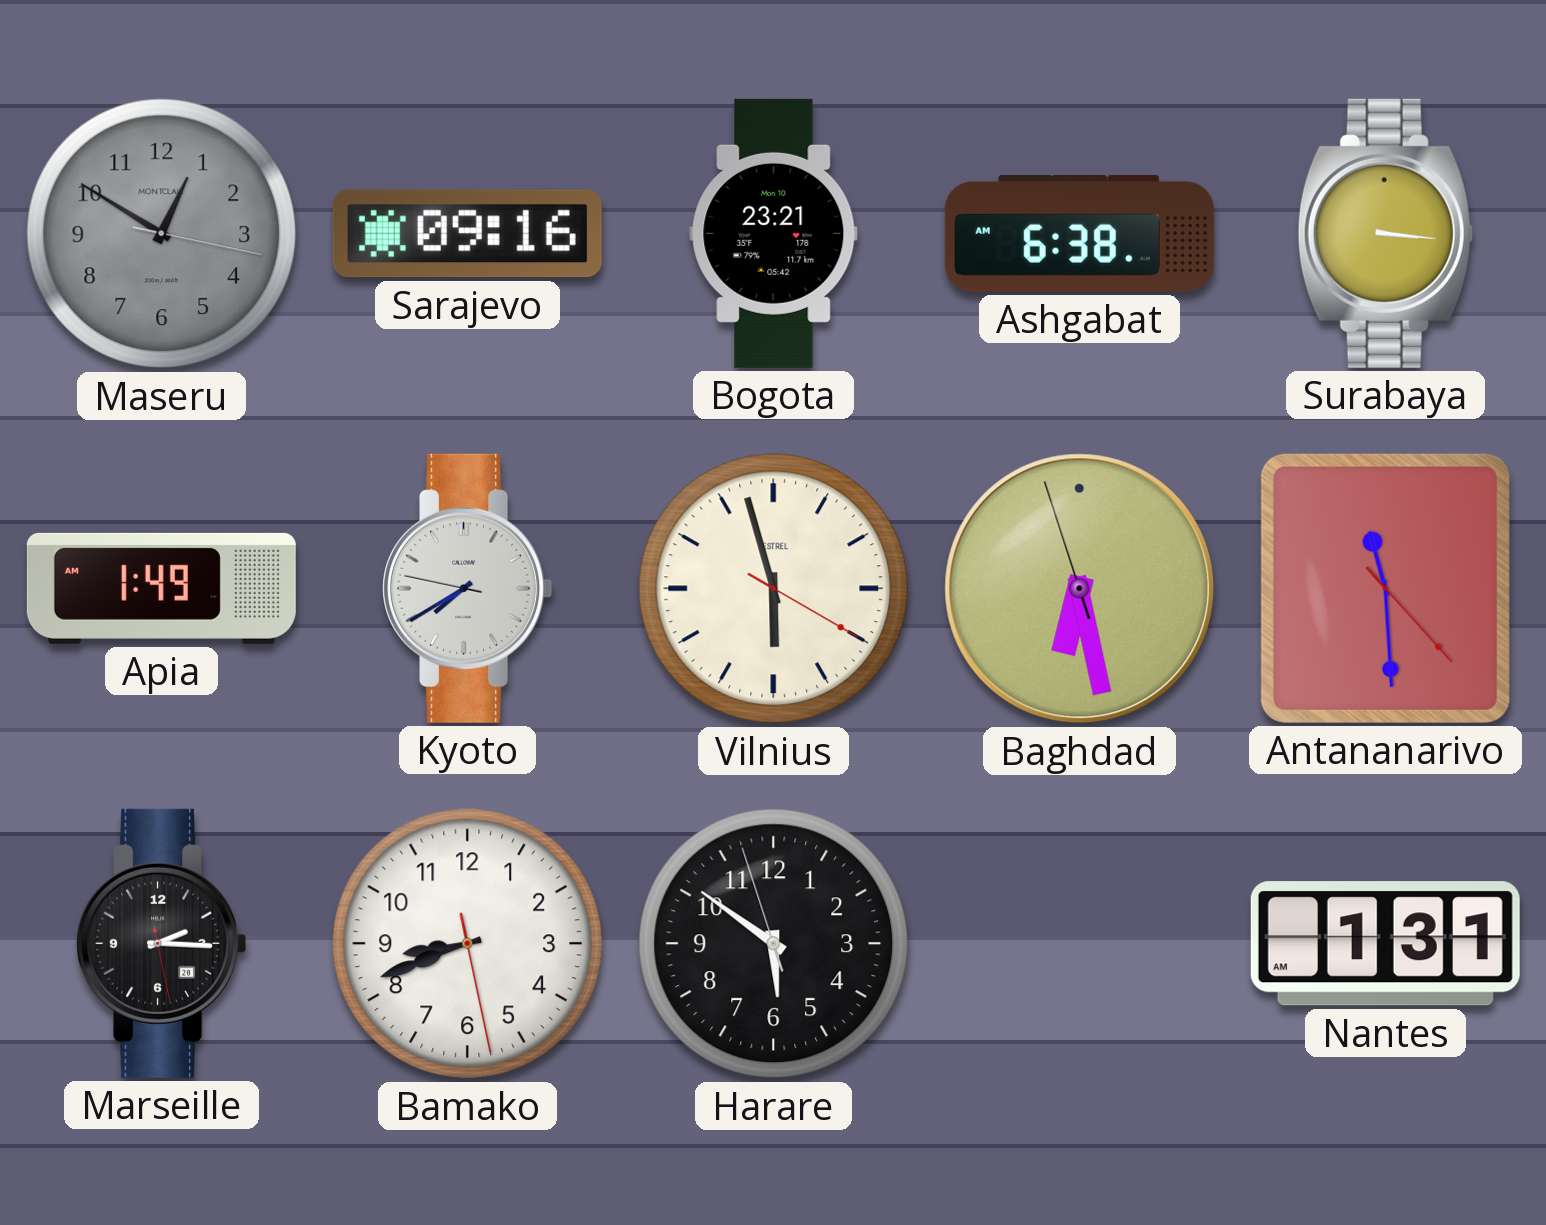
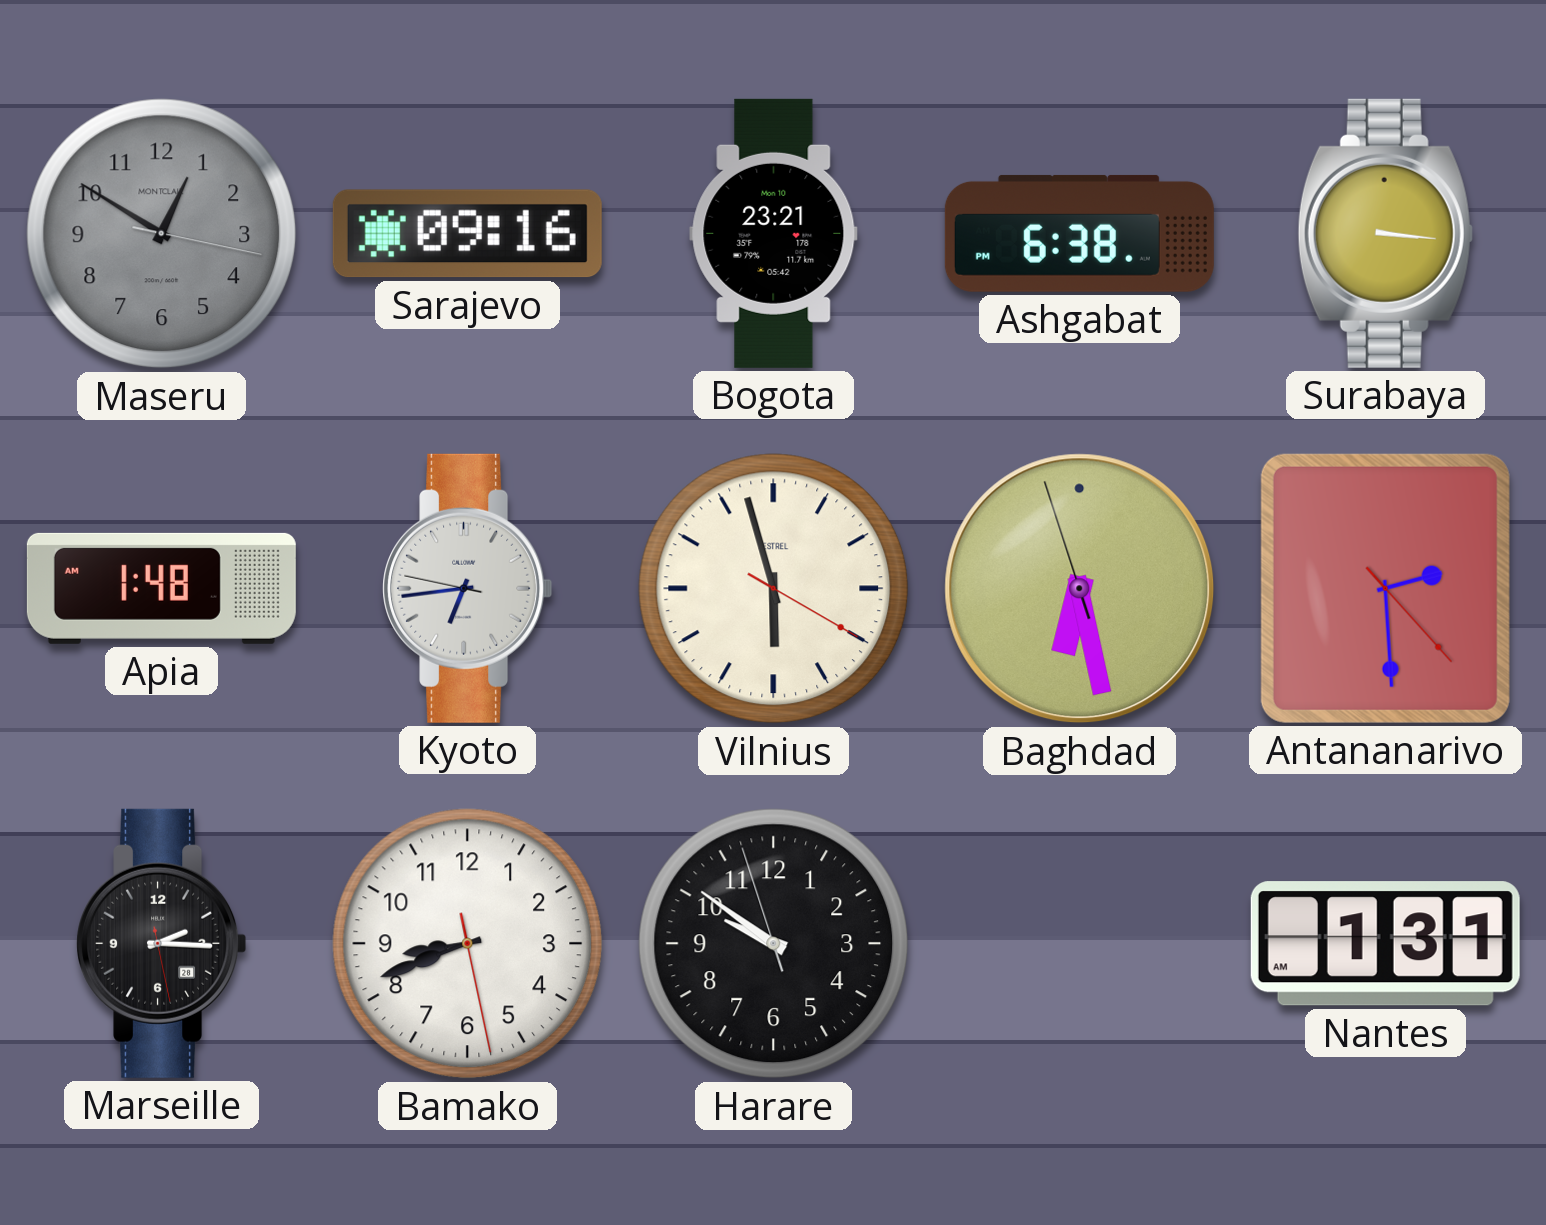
Ashgabat: 6:38 AM -> 6:38 PM (1079, 233)
Apia: 1:49 -> 1:48 (161, 588)
Kyoto: 7:39 -> 6:43 (468, 588)
Antananarivo: 11:29 -> 2:29 (1385, 588)
Harare: 5:50 -> 9:50 (774, 944)
